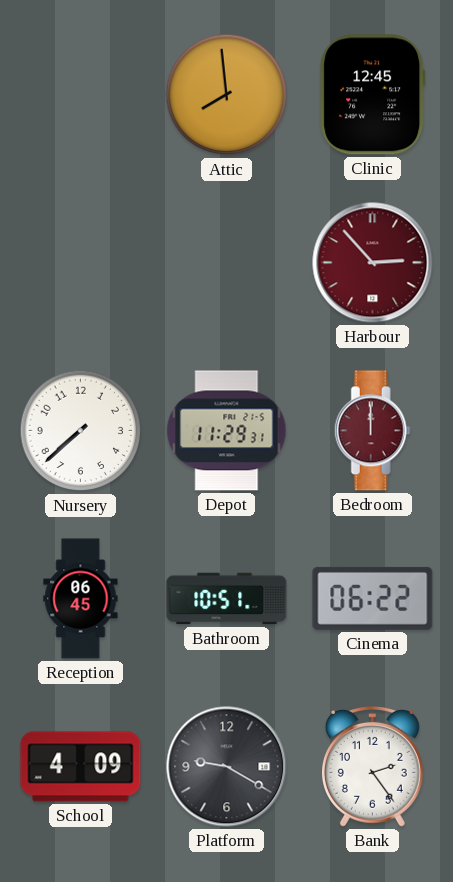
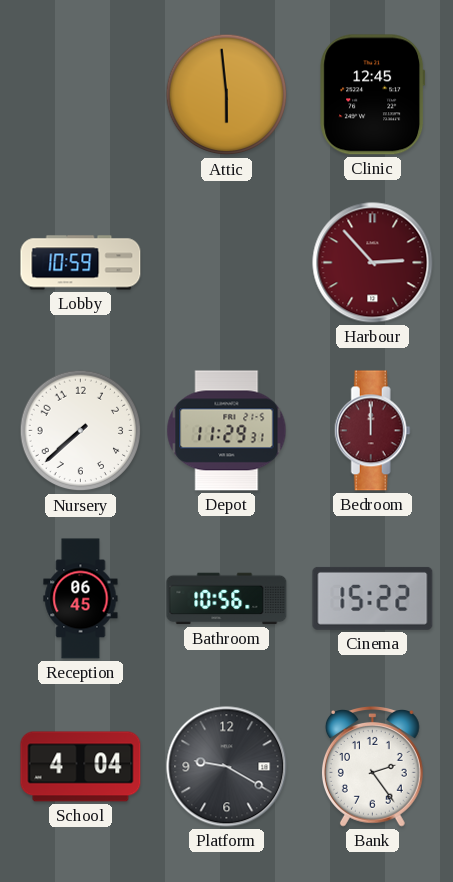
Attic: 7:59 -> 5:59 (227, 95)
Lobby: none -> 10:59 (81, 263)
Bathroom: 10:51 -> 10:56 (227, 599)
Cinema: 06:22 -> 15:22 (373, 598)
School: 4:09 -> 4:04 (81, 767)
